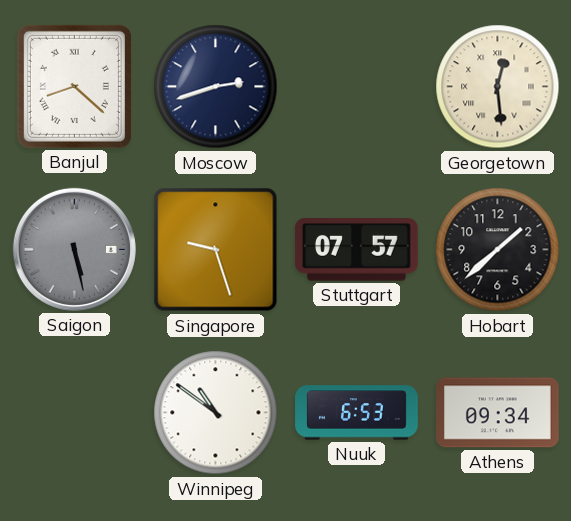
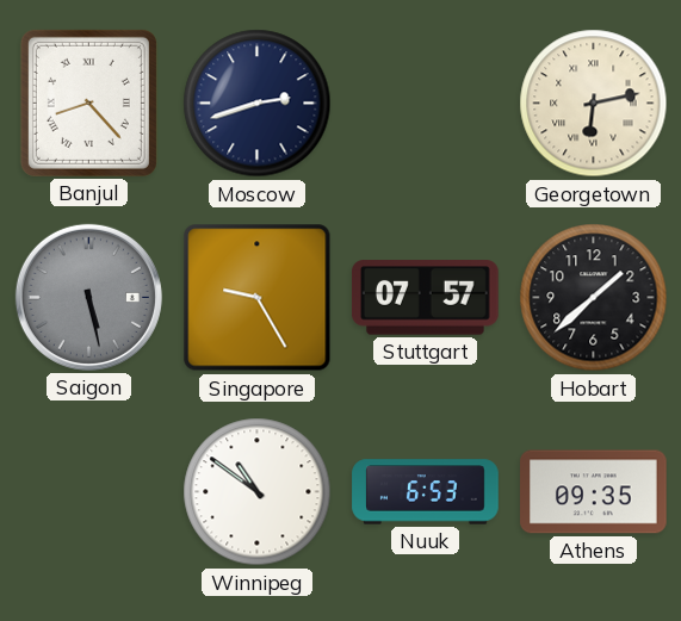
Banjul: 8:22 -> 8:23 (88, 103)
Georgetown: 12:29 -> 6:13 (594, 104)
Singapore: 9:27 -> 9:25 (258, 298)
Athens: 09:34 -> 09:35 (594, 492)
